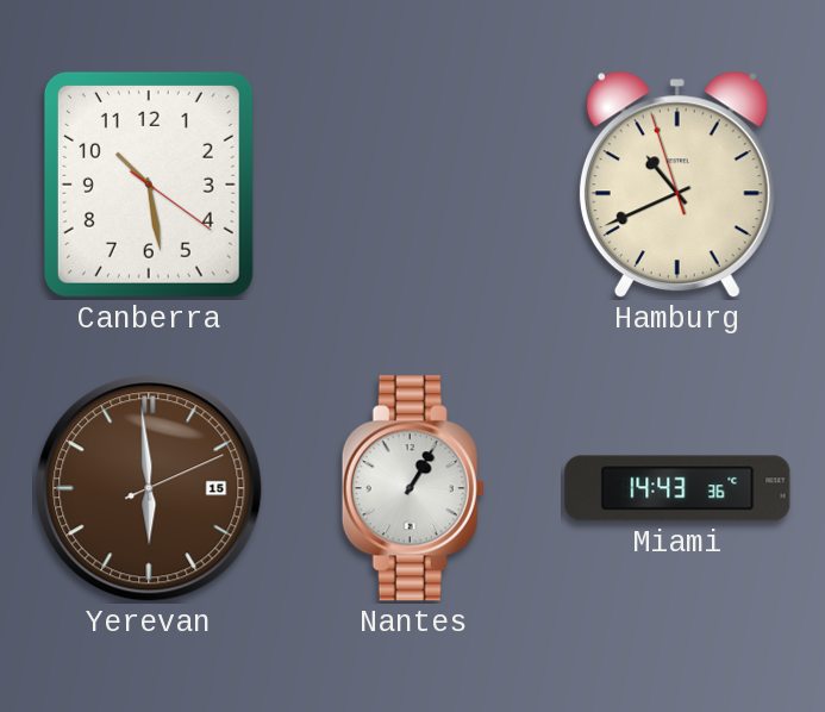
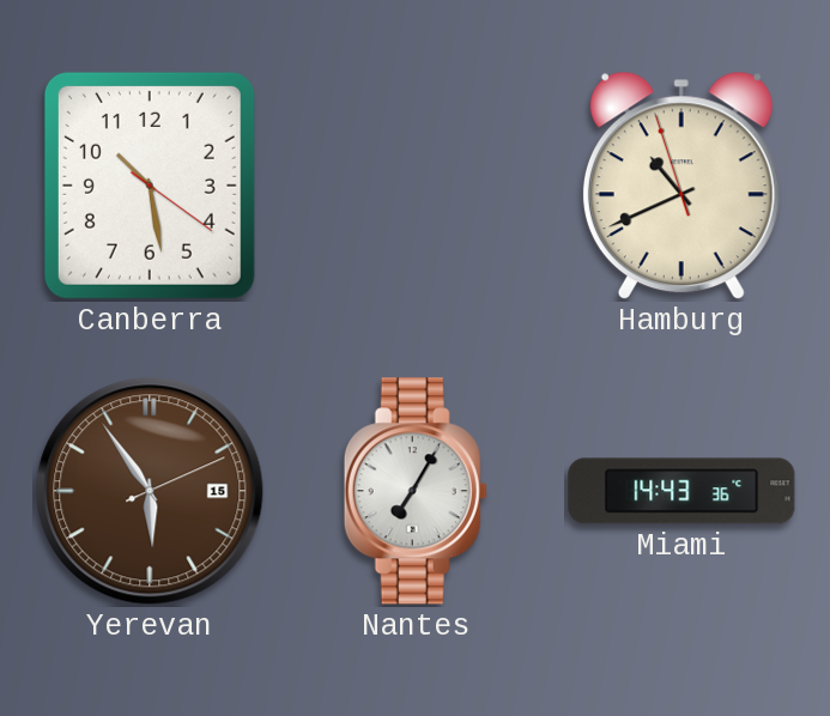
Yerevan: 5:59 -> 5:54 (150, 491)
Nantes: 1:05 -> 7:05 (416, 491)
